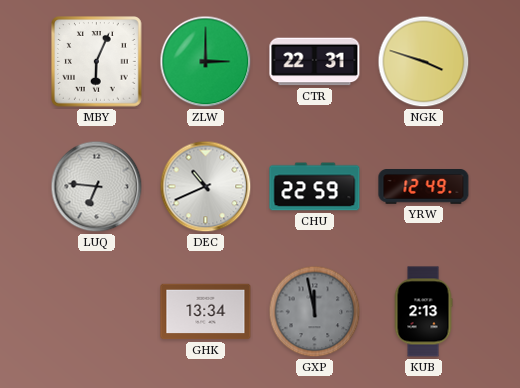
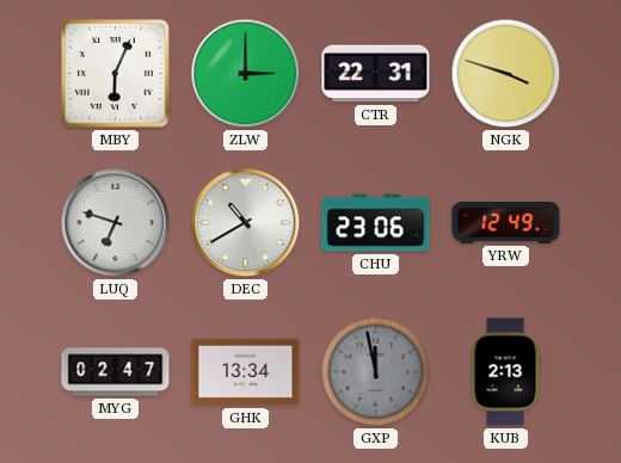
LUQ: 6:46 -> 6:48 (116, 223)
DEC: 10:41 -> 10:40 (246, 223)
CHU: 22:59 -> 23:06 (376, 223)
MYG: none -> 02:47 (116, 372)
